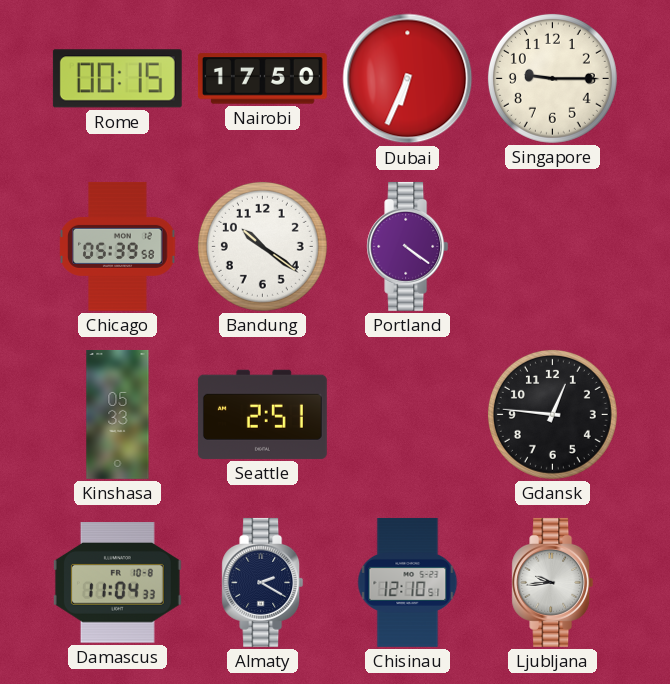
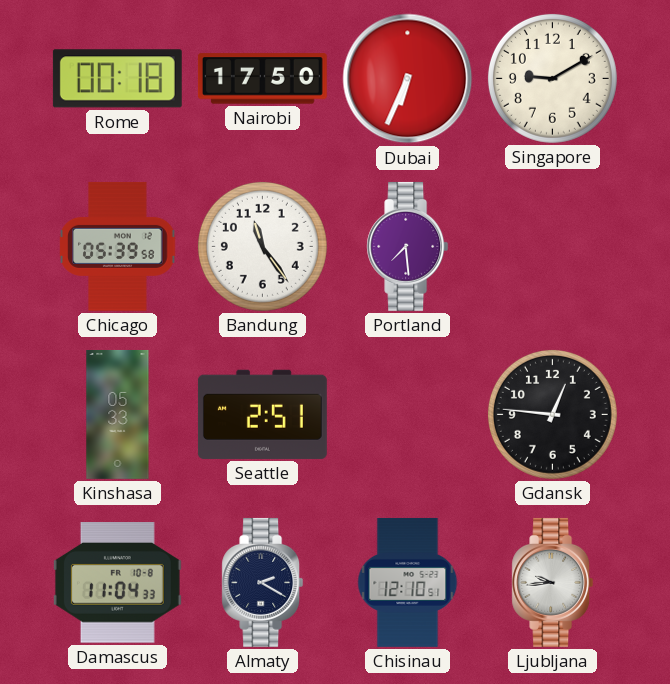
Rome: 00:15 -> 00:18 (117, 79)
Singapore: 9:15 -> 9:10 (552, 78)
Bandung: 10:21 -> 11:24 (262, 246)
Portland: 4:21 -> 7:29 (408, 246)
